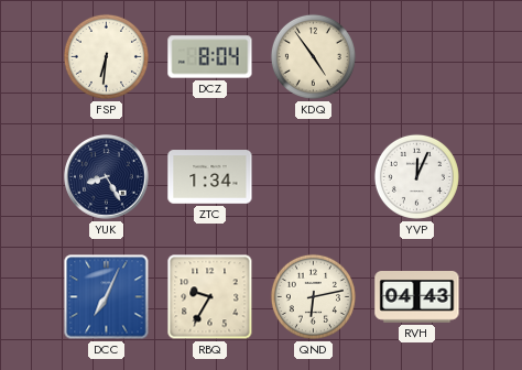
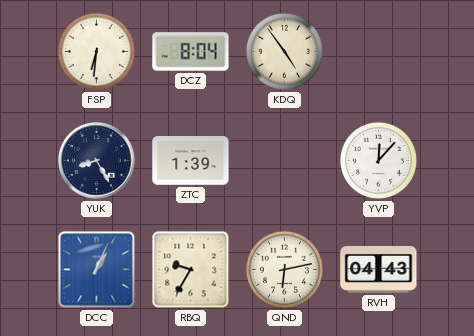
ZTC: 1:34 -> 1:39 (191, 161)
YVP: 12:04 -> 12:07 (378, 160)
DCC: 7:04 -> 1:04 (97, 270)
